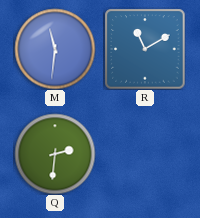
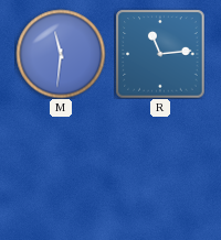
R: 11:10 -> 11:14 (160, 54)
Q: 2:31 -> none (55, 154)
